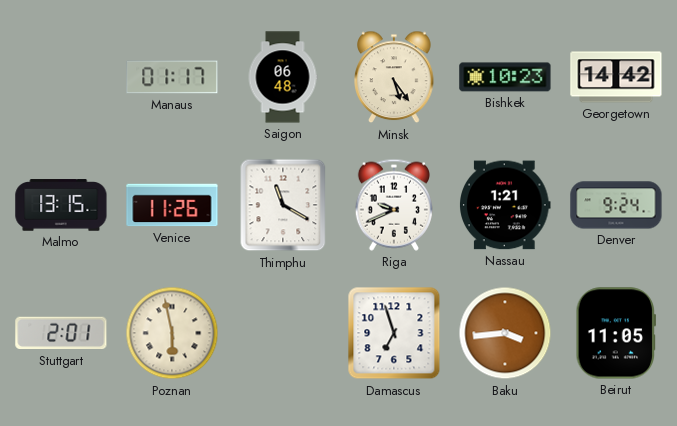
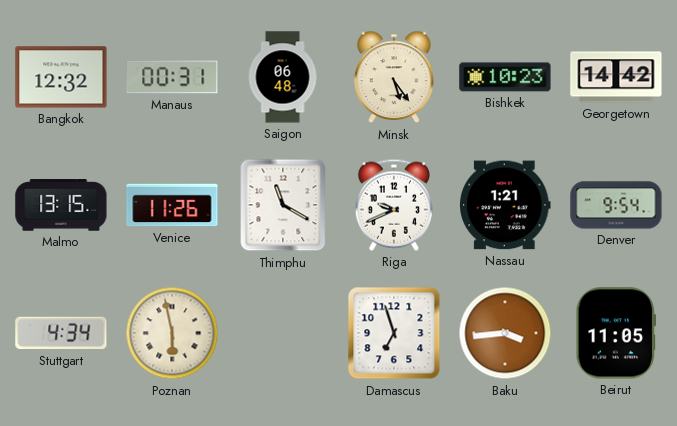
Bangkok: none -> 12:32 (61, 77)
Manaus: 01:17 -> 00:31 (172, 77)
Denver: 9:24 -> 9:54 (616, 205)
Stuttgart: 2:01 -> 4:34 (61, 333)
